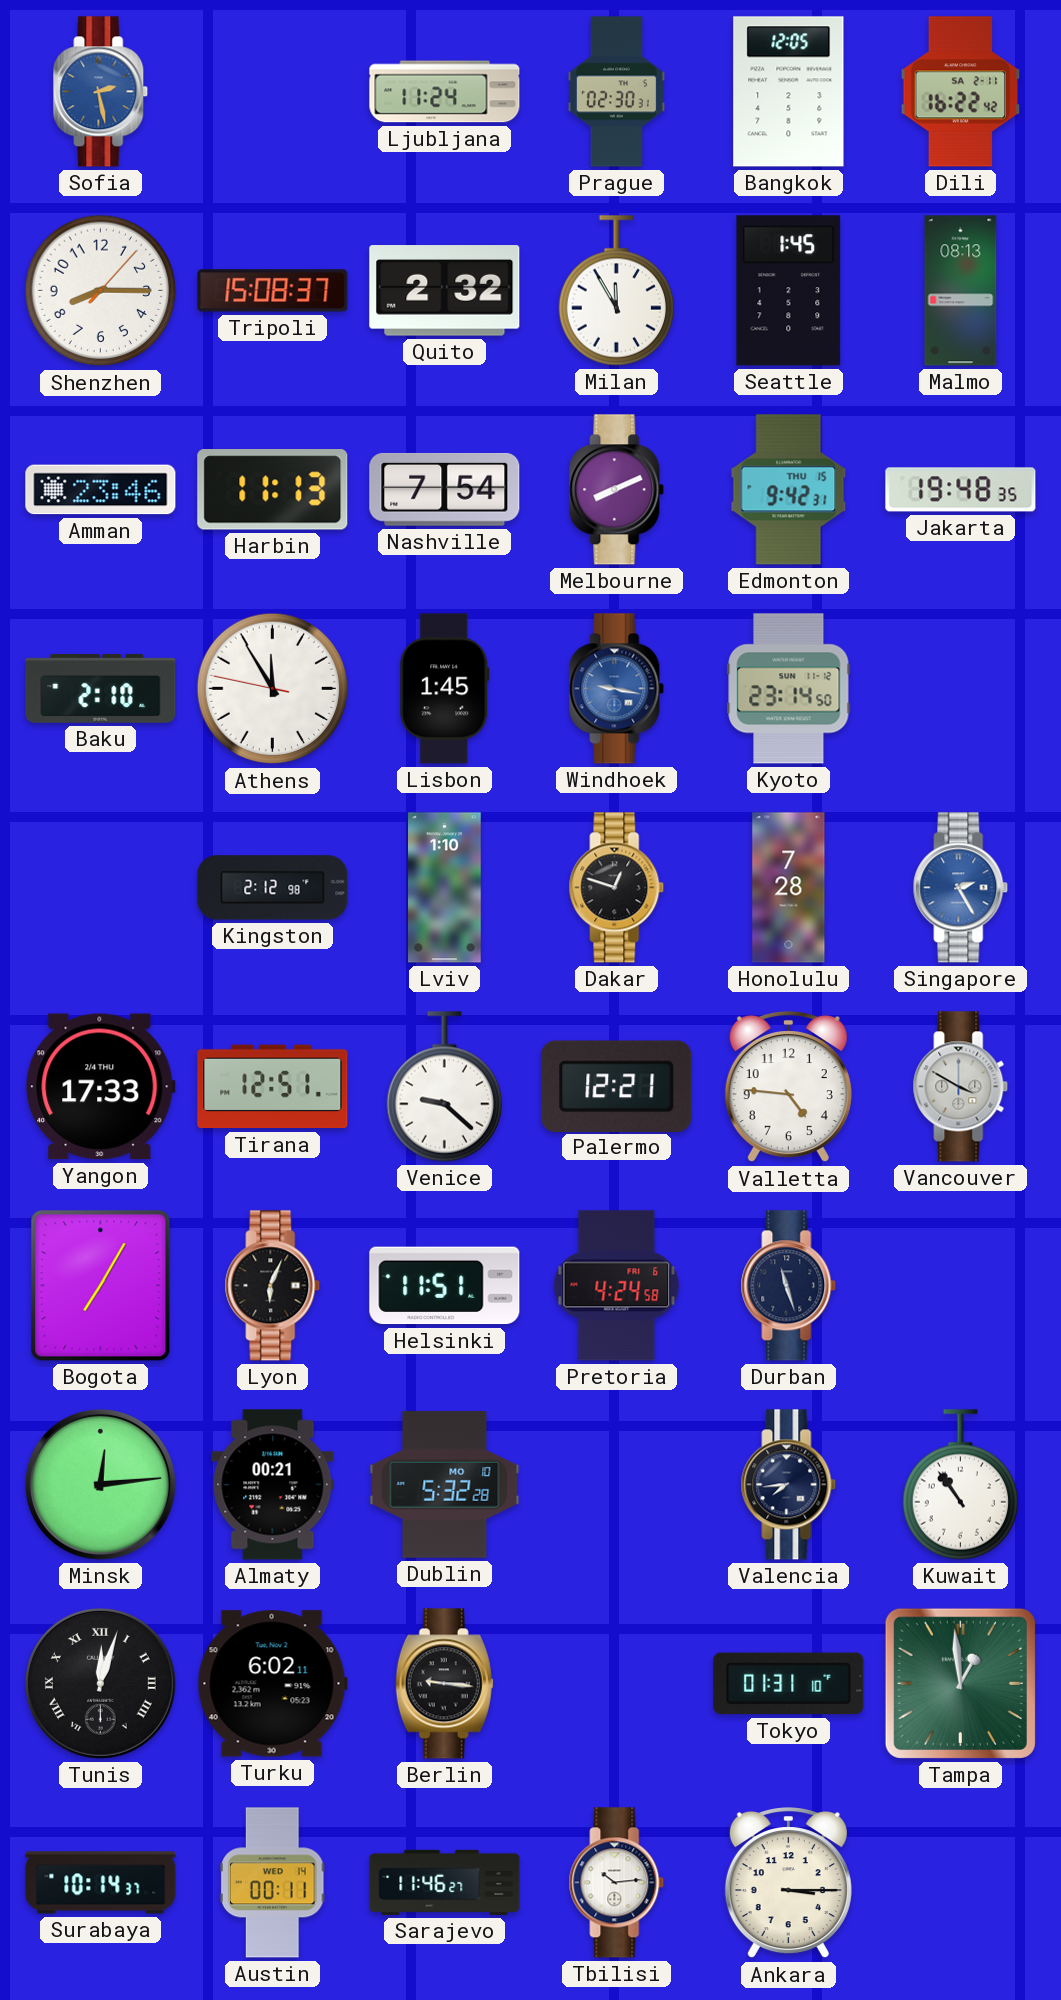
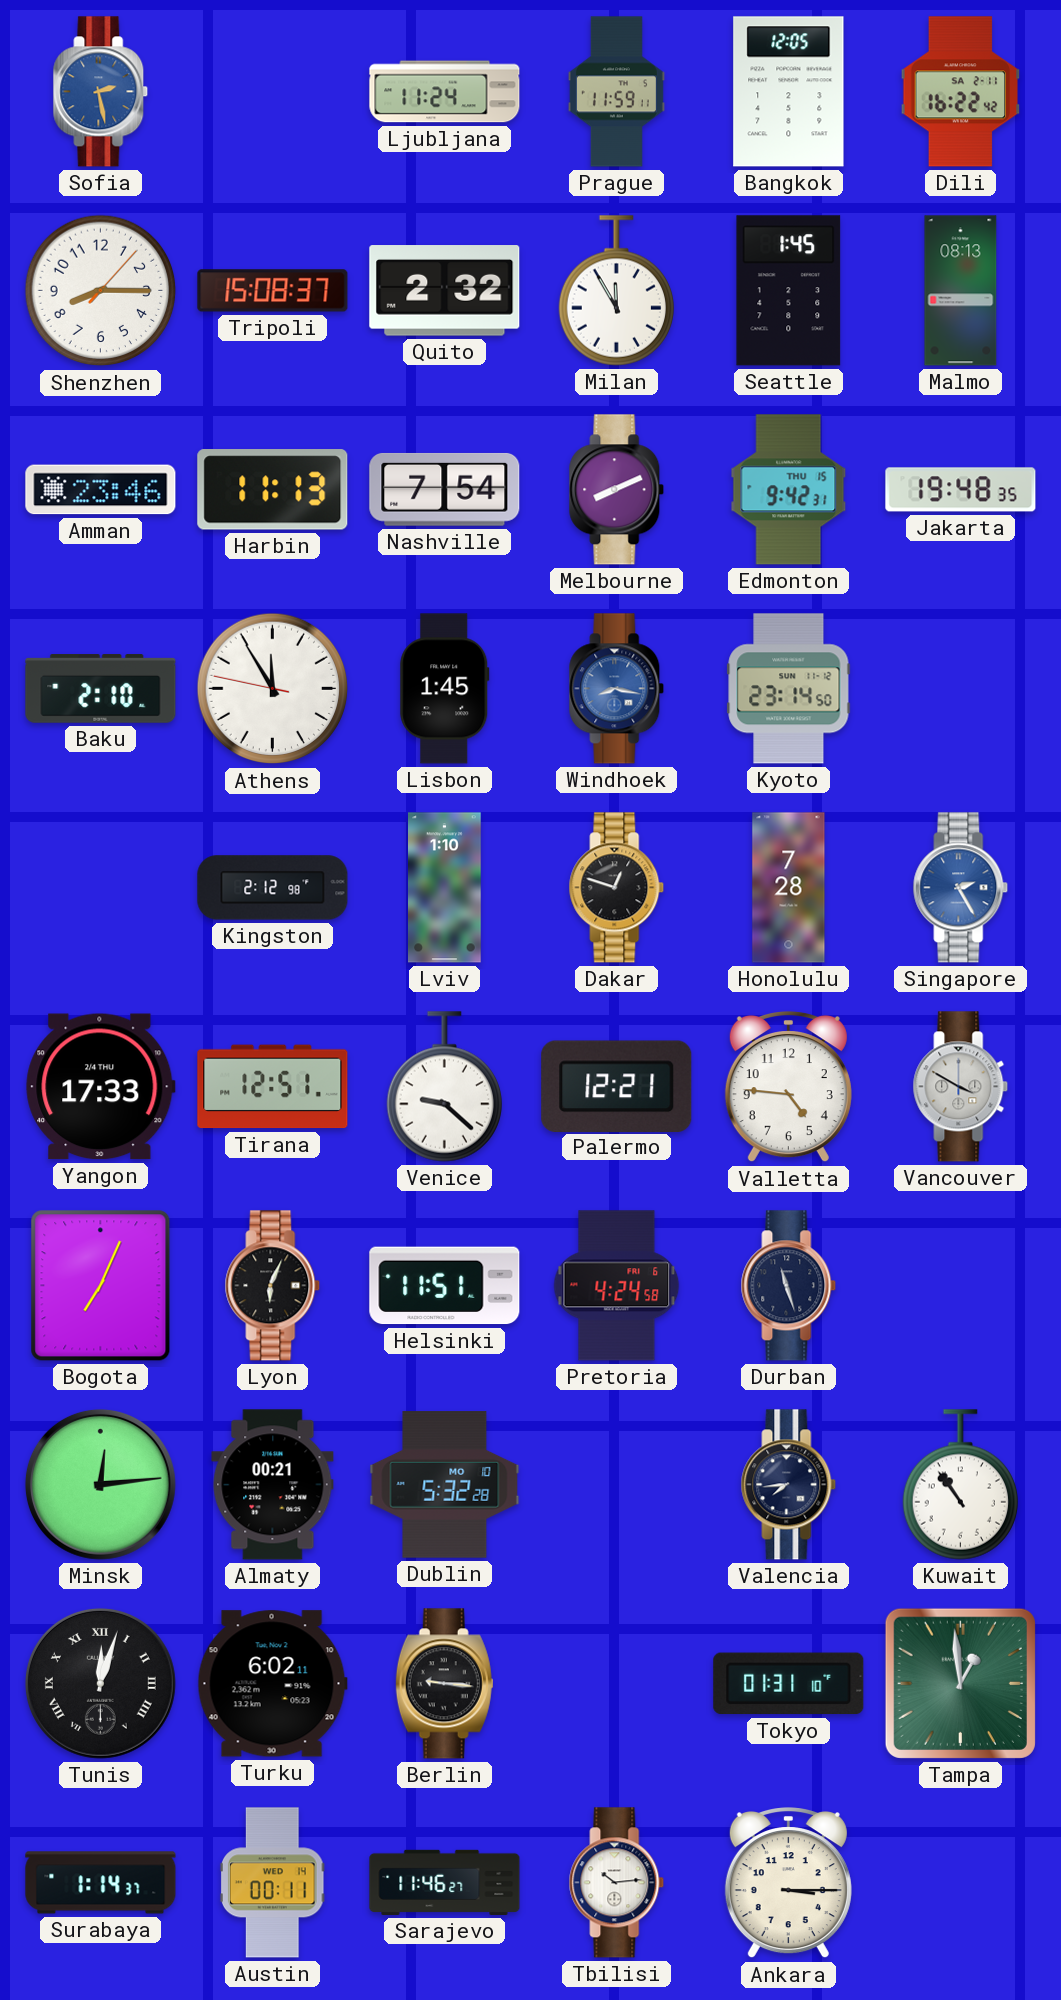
Prague: 02:30 -> 11:59 (616, 92)
Windhoek: 9:17 -> 8:17 (617, 689)
Bogota: 7:05 -> 7:04 (101, 1286)
Surabaya: 10:14 -> 1:14 (101, 1883)
